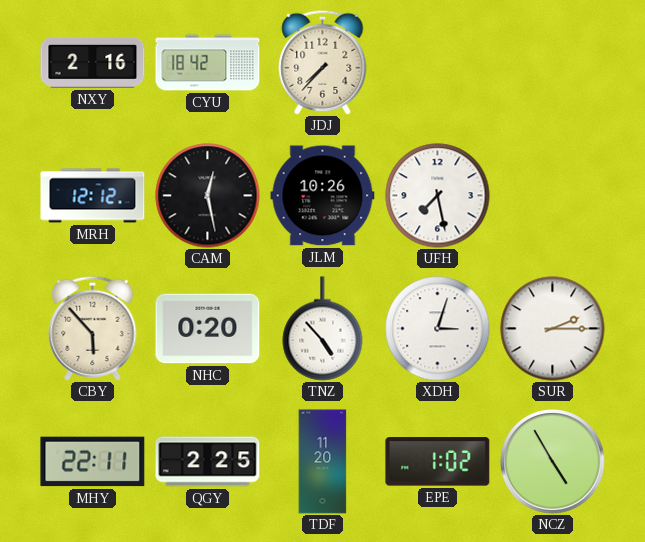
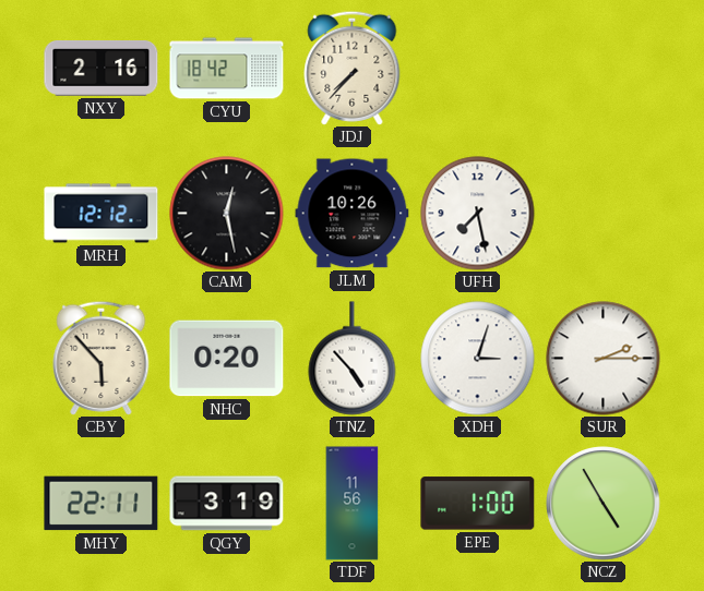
QGY: 2:25 -> 3:19 (227, 504)
TDF: 11:20 -> 11:56 (353, 504)
EPE: 1:02 -> 1:00 (478, 504)
